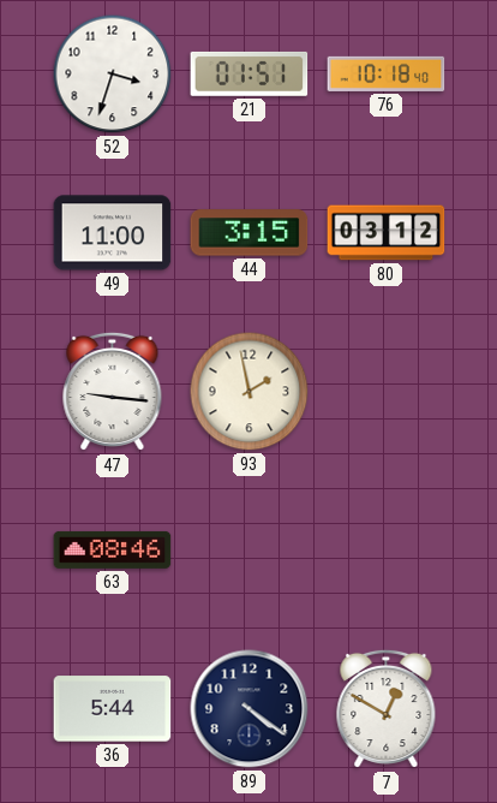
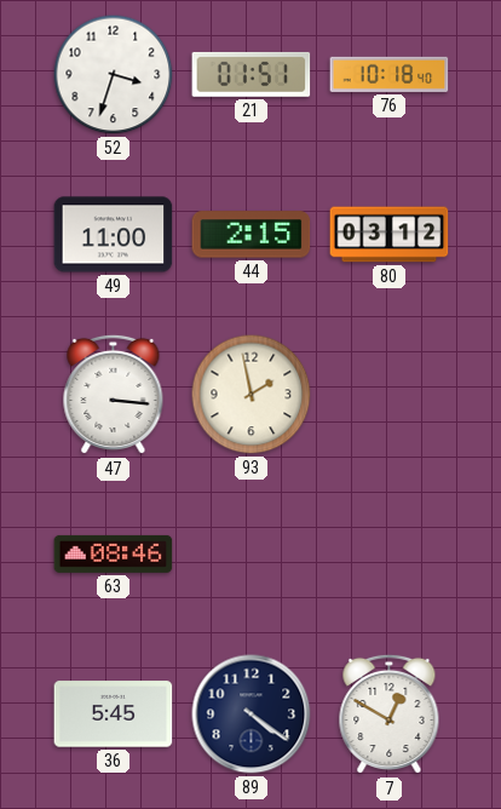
44: 3:15 -> 2:15 (252, 235)
47: 9:16 -> 3:16 (114, 395)
36: 5:44 -> 5:45 (114, 715)
